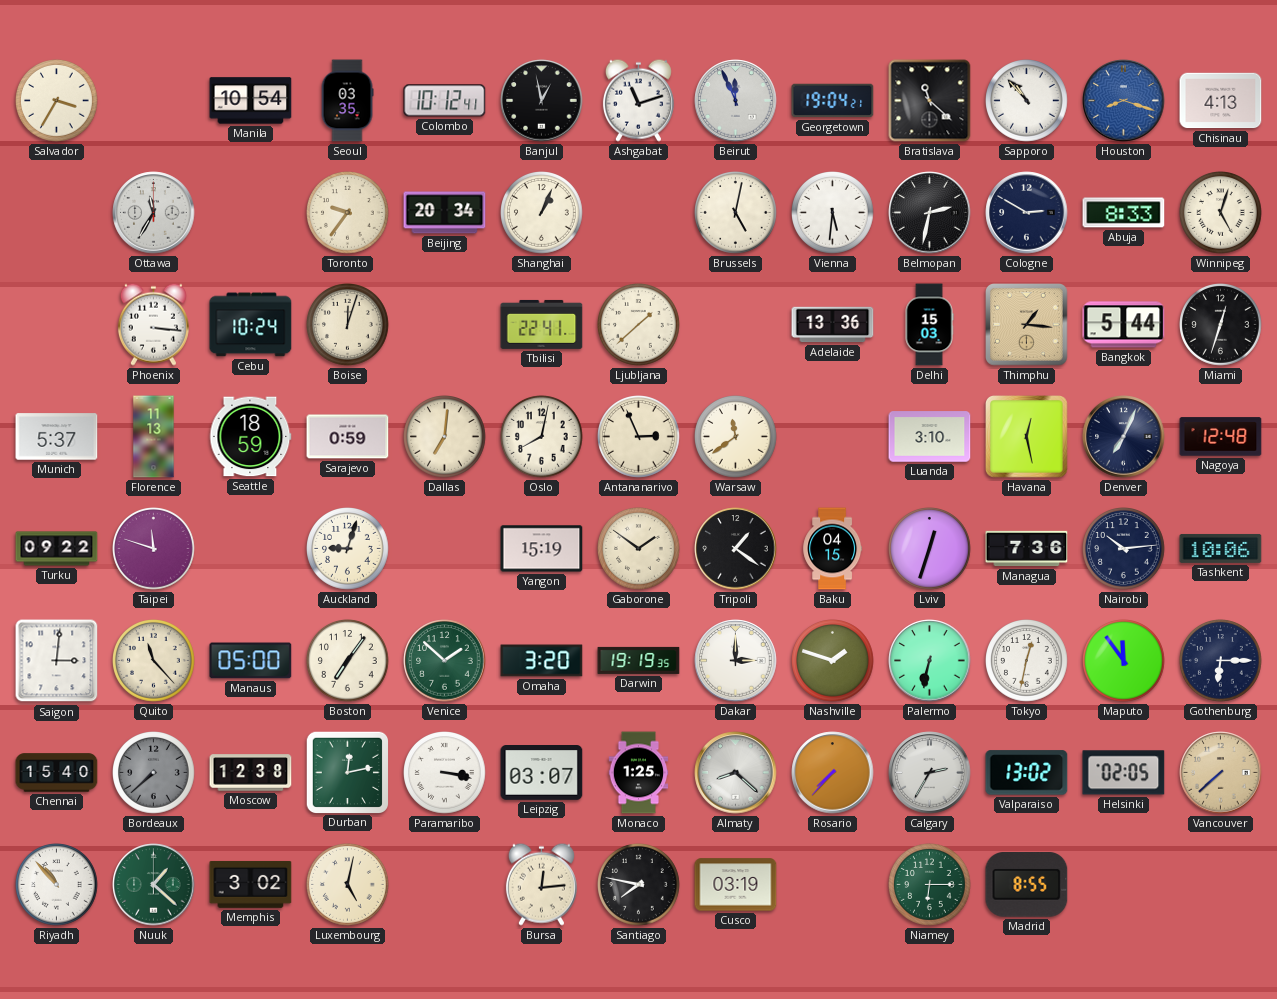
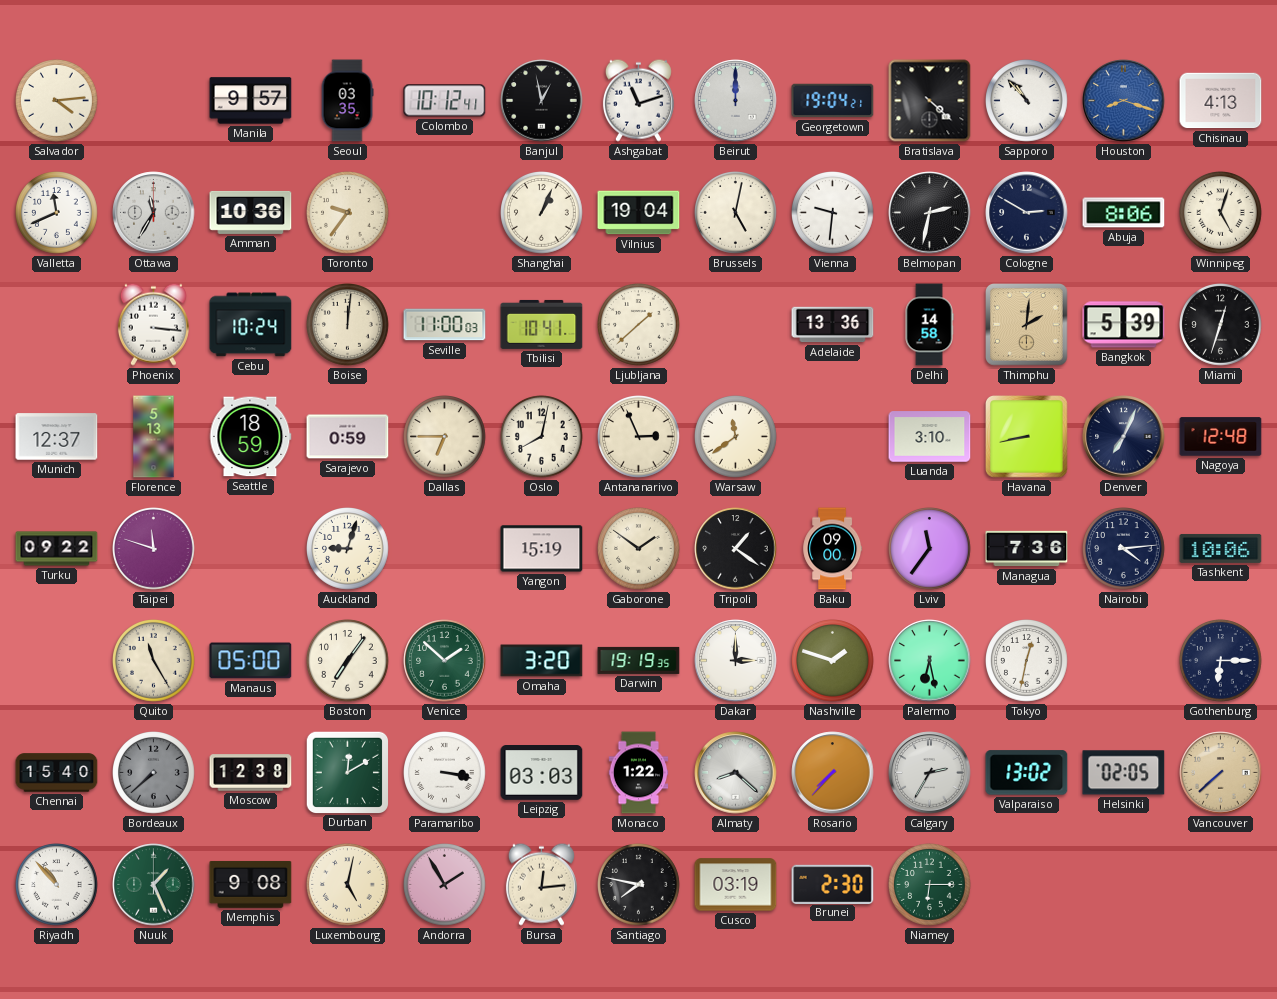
Salvador: 3:35 -> 4:14 (57, 101)
Manila: 10:54 -> 9:57 (251, 101)
Beirut: 11:56 -> 12:00 (736, 101)
Bratislava: 11:22 -> 4:22 (930, 101)
Valletta: none -> 11:41 (57, 213)
Amman: none -> 10:36 (251, 212)
Beijing: 20:34 -> none (445, 213)
Vilnius: none -> 19:04 (639, 213)
Vienna: 5:31 -> 9:31 (833, 213)
Abuja: 8:33 -> 8:06 (1124, 213)
Boise: 12:03 -> 12:01 (348, 325)
Seville: none -> 11:00 (445, 325)
Tbilisi: 22:41 -> 10:41 (542, 324)
Delhi: 15:03 -> 14:58 (929, 325)
Thimphu: 1:16 -> 2:01 (1027, 325)
Bangkok: 5:44 -> 5:39 (1124, 325)
Munich: 5:37 -> 12:37 (57, 437)
Florence: 11:13 -> 5:13 (154, 437)
Dallas: 7:01 -> 6:45 (445, 437)
Havana: 12:28 -> 8:43 (1027, 437)
Baku: 04:15 -> 09:00 (833, 549)
Lviv: 12:33 -> 11:36 (930, 549)
Nairobi: 10:14 -> 4:14 (1124, 549)
Saigon: 3:01 -> none (57, 661)
Quito: 11:23 -> 11:25 (154, 661)
Palermo: 6:32 -> 6:28 (930, 661)
Maputo: 11:54 -> none (1124, 661)
Durban: 12:13 -> 12:10 (347, 772)
Leipzig: 03:07 -> 03:03 (542, 773)
Monaco: 1:25 -> 1:22 (639, 773)
Nuuk: 1:22 -> 1:26 (154, 885)
Memphis: 3:02 -> 9:08 (251, 884)
Andorra: none -> 1:55 (445, 885)
Brunei: none -> 2:30 (833, 884)
Madrid: 8:55 -> none (1027, 885)
